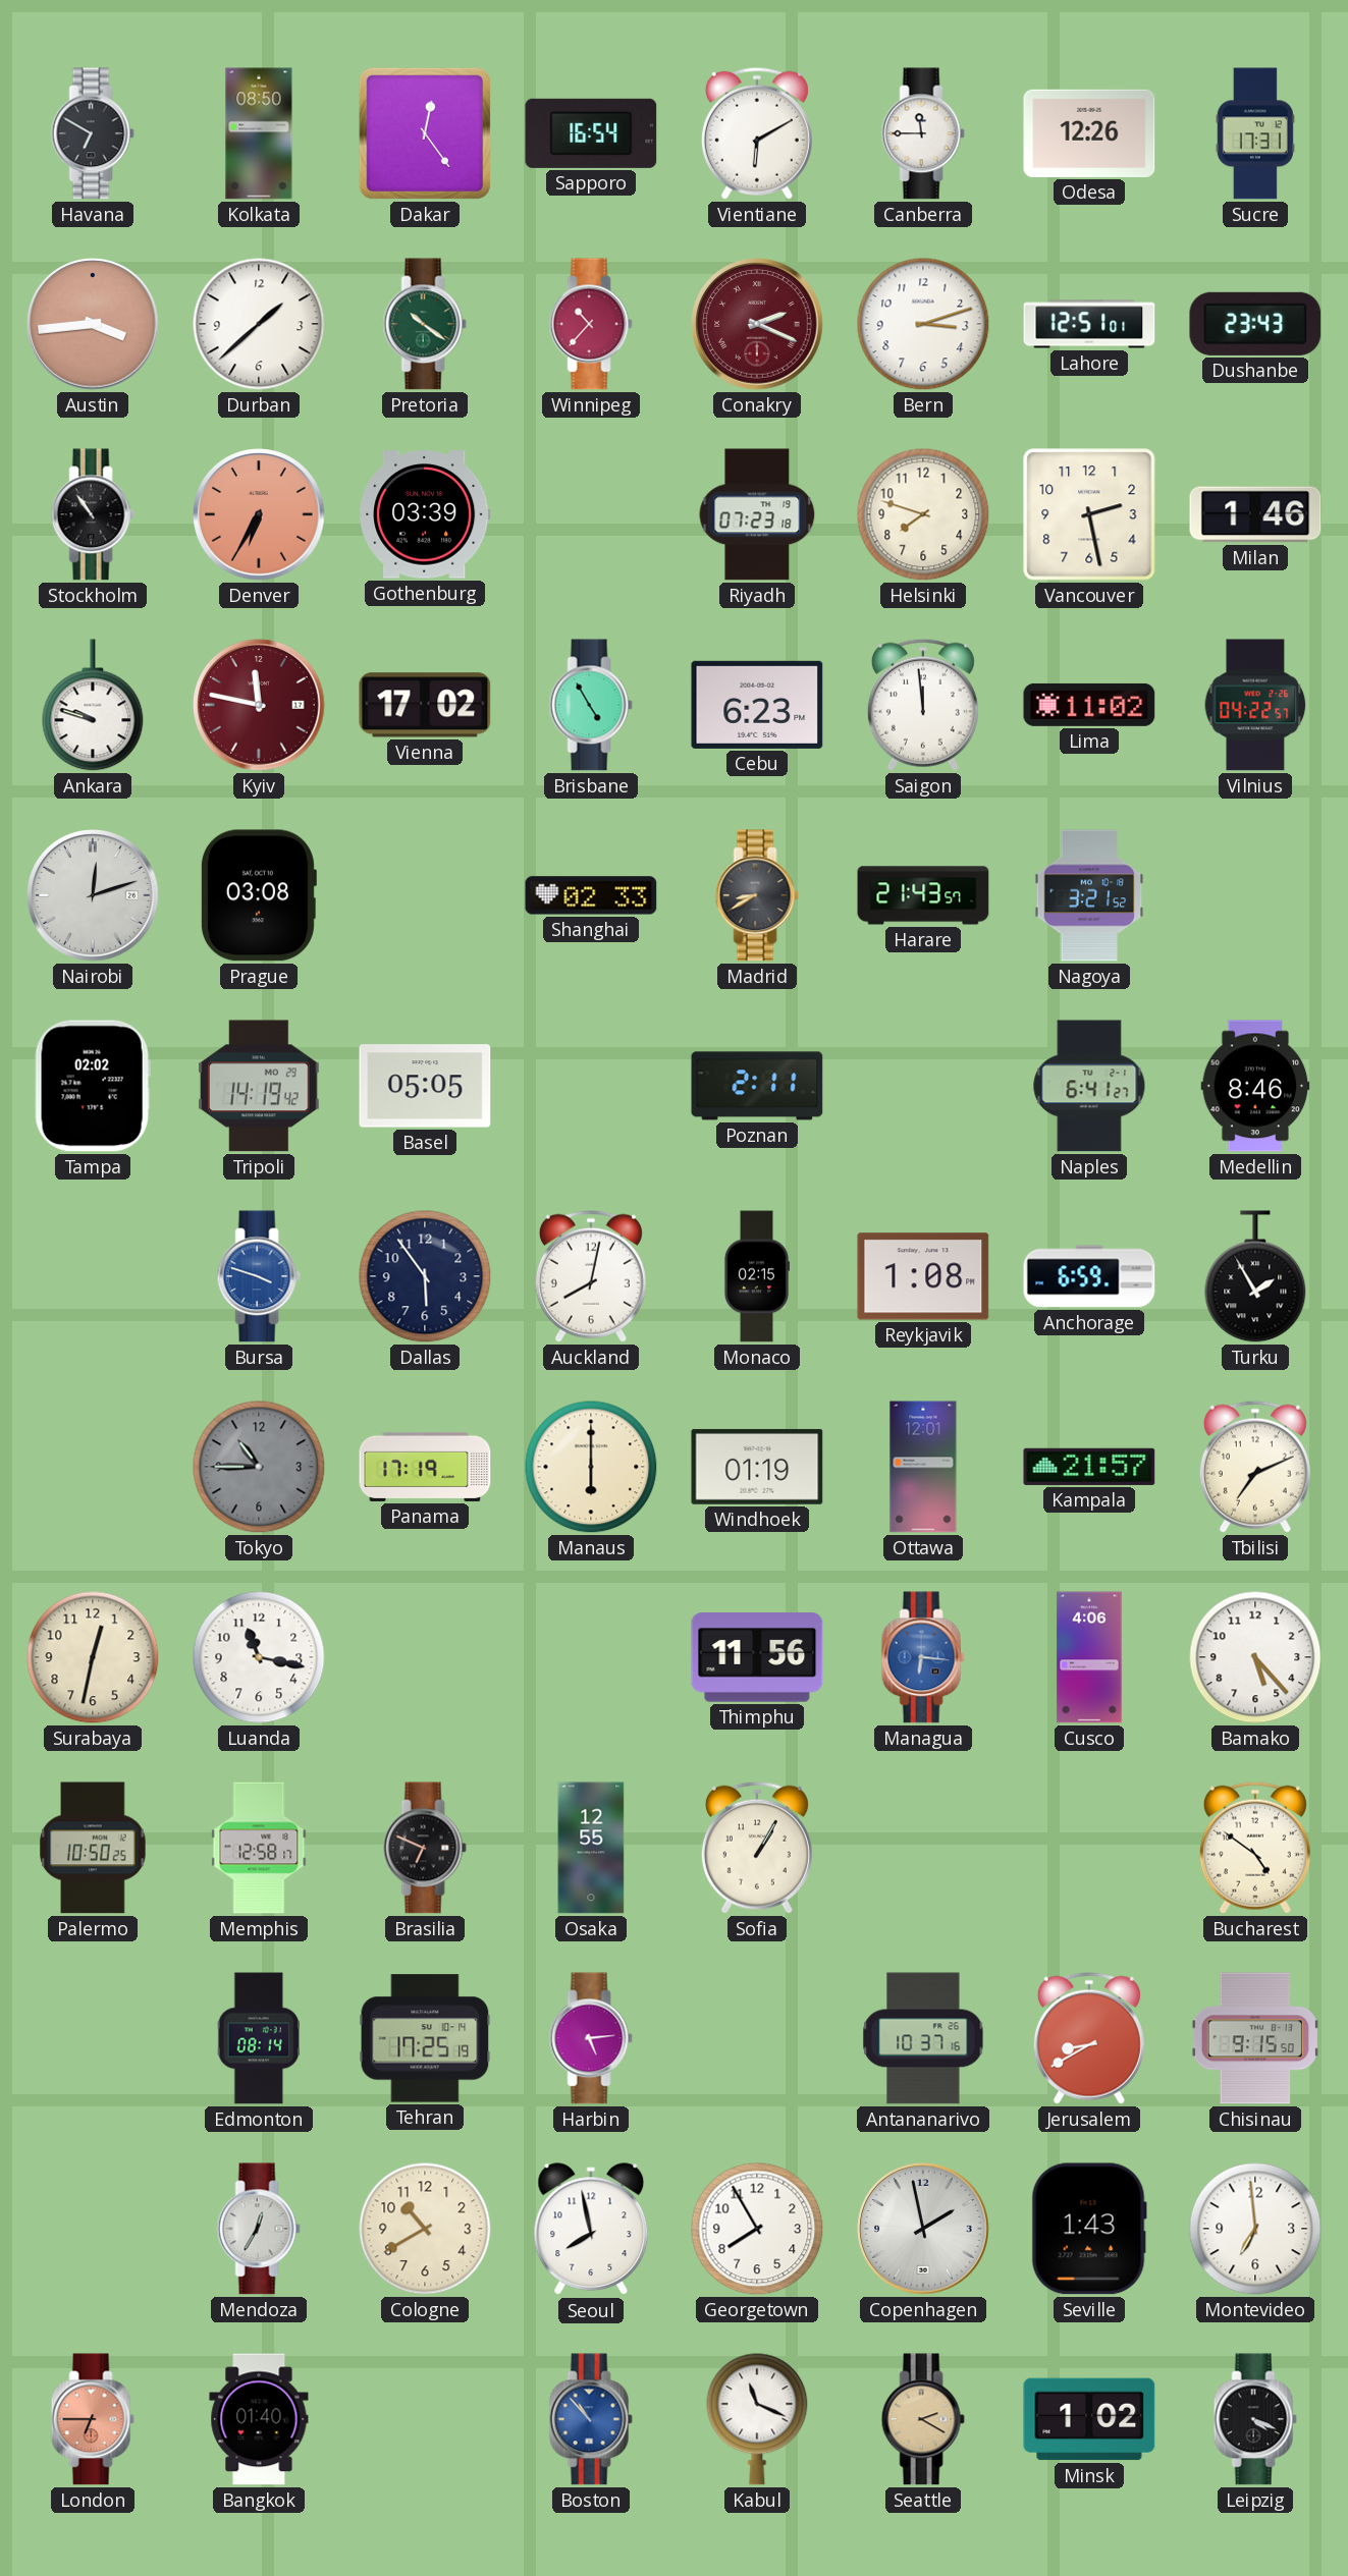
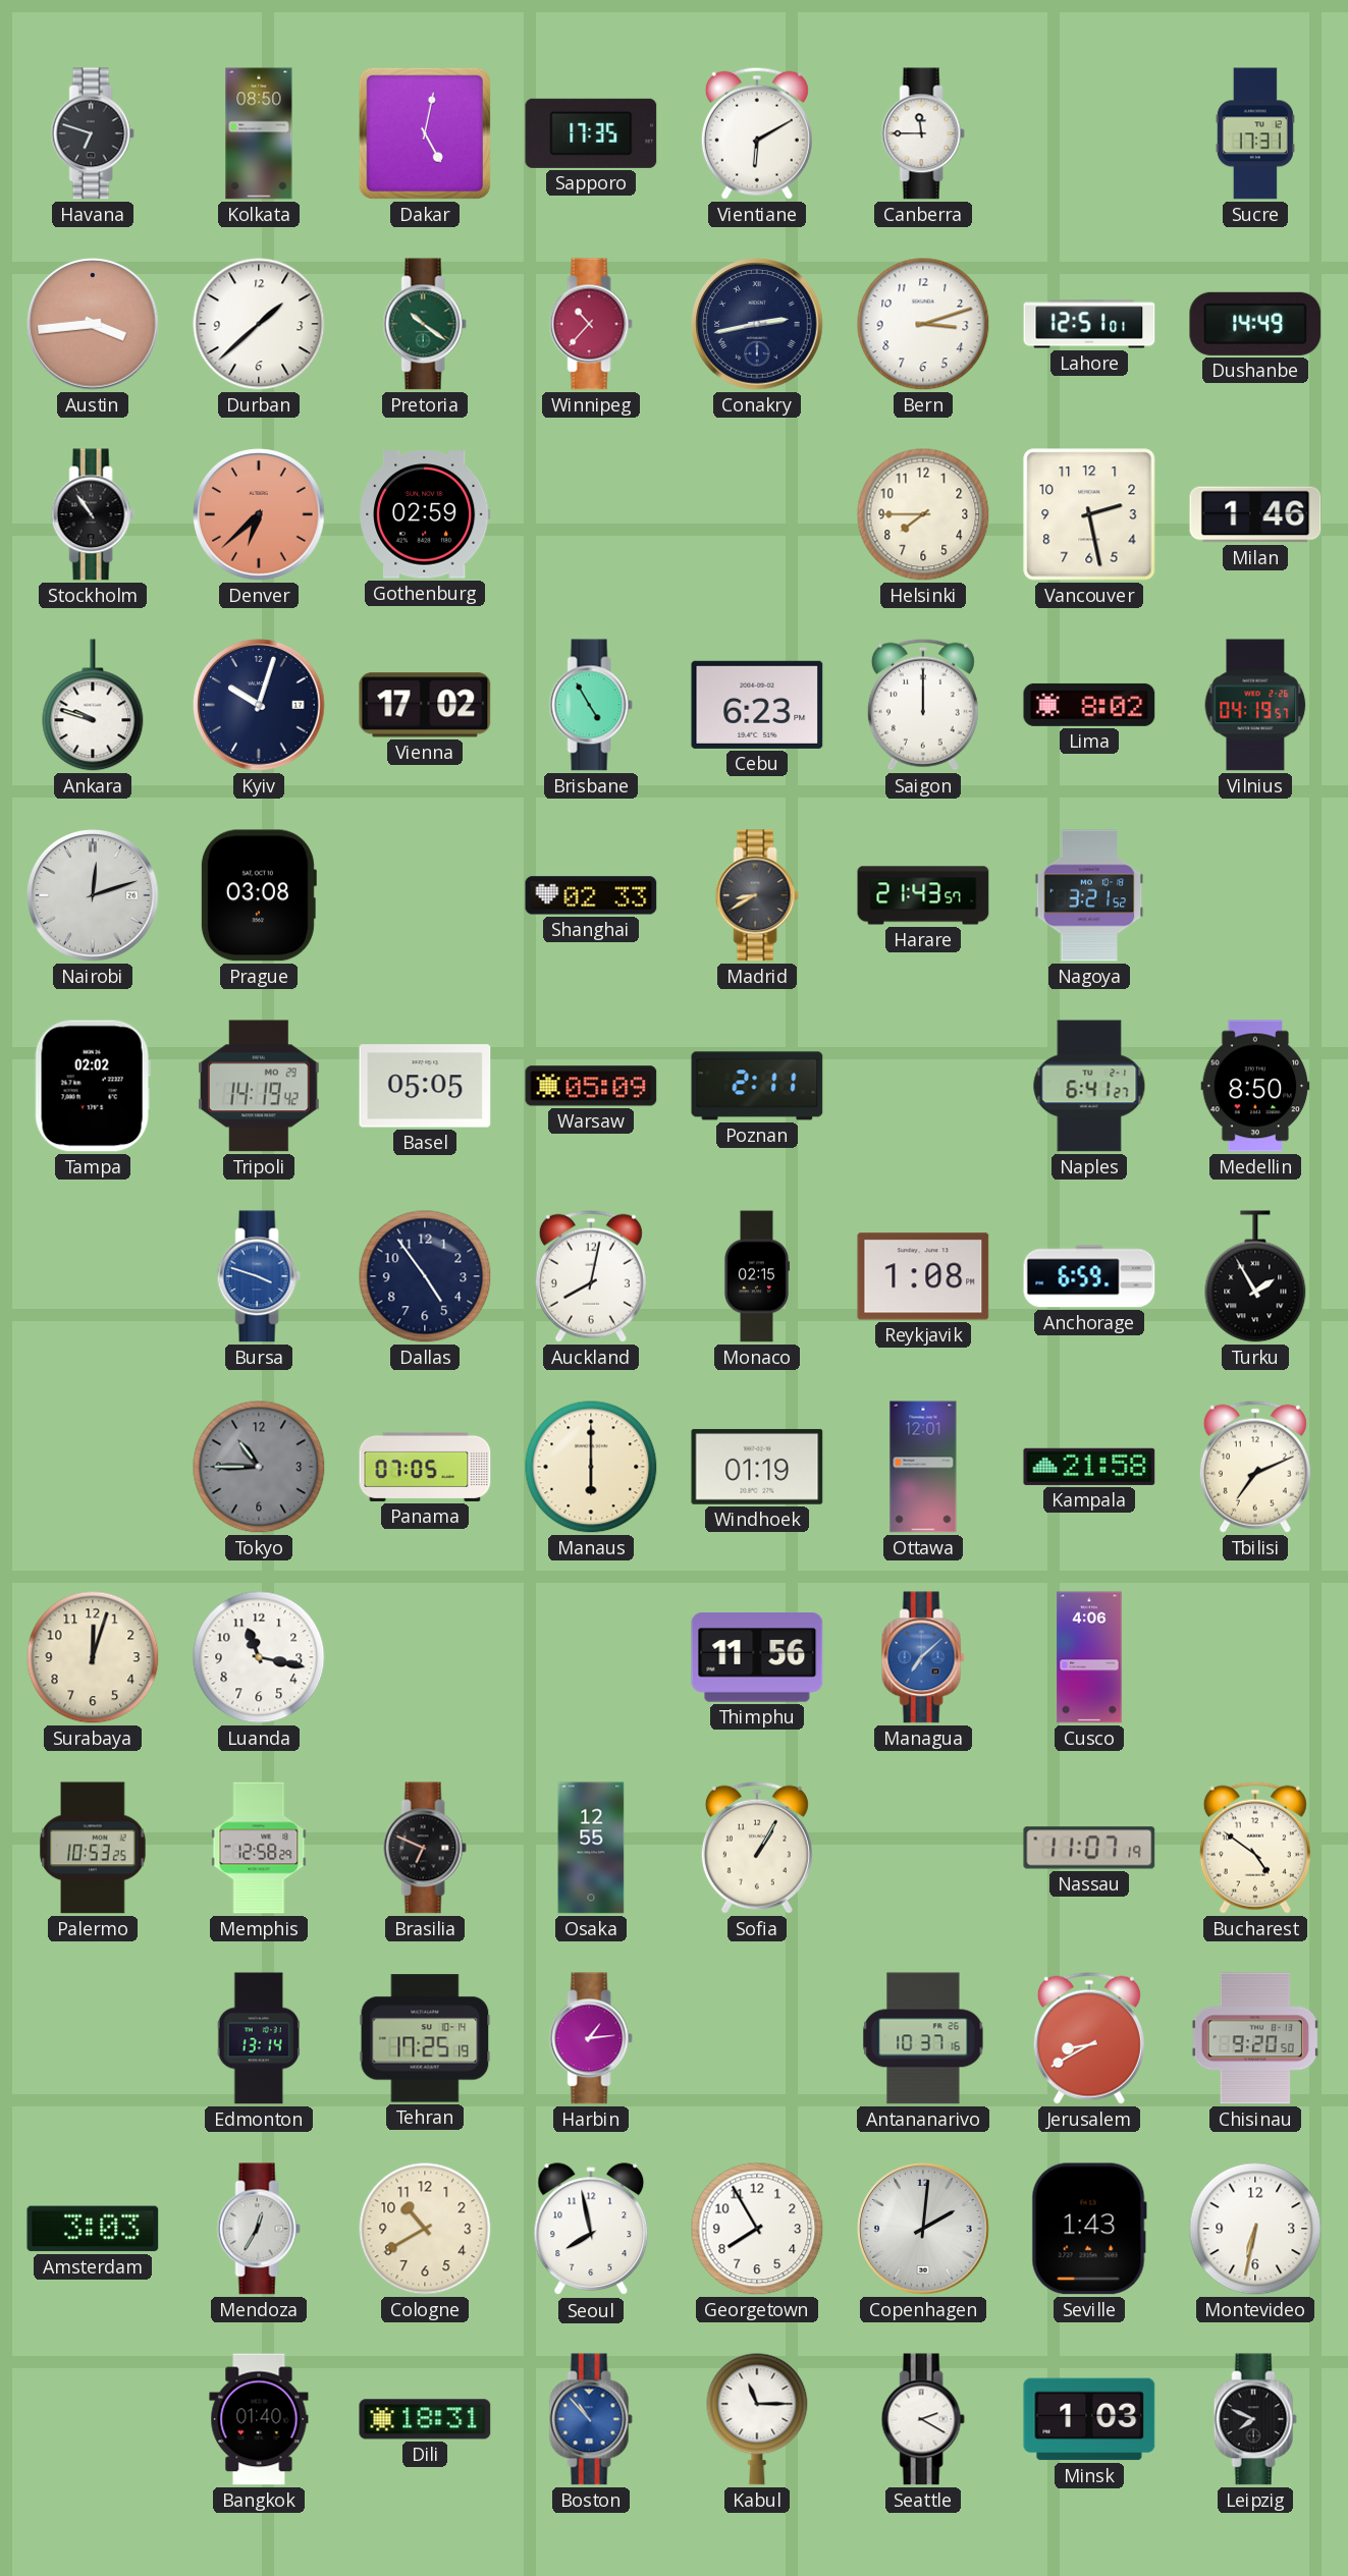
Havana: 6:50 -> 6:48 (93, 133)
Dakar: 12:24 -> 5:02 (425, 133)
Sapporo: 16:54 -> 17:35 (591, 133)
Odesa: 12:26 -> none (1089, 133)
Conakry: 2:19 -> 2:43 (757, 324)
Conakry dial: burgundy -> navy (757, 324)
Dushanbe: 23:43 -> 14:49 (1255, 324)
Denver: 6:35 -> 6:38 (259, 514)
Gothenburg: 03:39 -> 02:59 (425, 514)
Riyadh: 07:23 -> none (757, 514)
Helsinki: 7:48 -> 7:45 (923, 514)
Kyiv: 11:47 -> 10:03 (259, 705)
Kyiv dial: burgundy -> navy (259, 705)
Saigon: 11:59 -> 12:00 (923, 705)
Lima: 11:02 -> 8:02 (1089, 705)
Vilnius: 04:22 -> 04:19 (1255, 705)
Warsaw: none -> 05:09 (591, 1086)
Medellin: 8:46 -> 8:50 (1255, 1086)
Dallas: 5:54 -> 4:54 (425, 1276)
Panama: 17:19 -> 07:05 (425, 1467)
Kampala: 21:57 -> 21:58 (1089, 1467)
Surabaya: 12:32 -> 12:03 (93, 1657)
Managua: 6:16 -> 7:08 (923, 1657)
Bamako: 5:23 -> none (1255, 1657)
Palermo: 10:50 -> 10:53 (93, 1848)
Memphis: 12:58:17 -> 12:58:29 (259, 1848)
Nassau: none -> 11:07 (1089, 1848)
Edmonton: 08:14 -> 13:14 (258, 2038)
Harbin: 5:14 -> 1:14 (591, 2038)
Chisinau: 9:15 -> 9:20 (1255, 2038)
Amsterdam: none -> 3:03 (93, 2229)
Copenhagen: 1:58 -> 2:01 (923, 2229)
Montevideo: 6:59 -> 6:32 (1255, 2229)
London: 6:45 -> none (93, 2419)
Dili: none -> 18:31 (425, 2419)
Kabul: 11:19 -> 11:15 (757, 2419)
Seattle dial: champagne -> white (923, 2419)
Minsk: 1:02 -> 1:03 (1089, 2419)
Leipzig: 4:19 -> 7:49 (1255, 2419)
